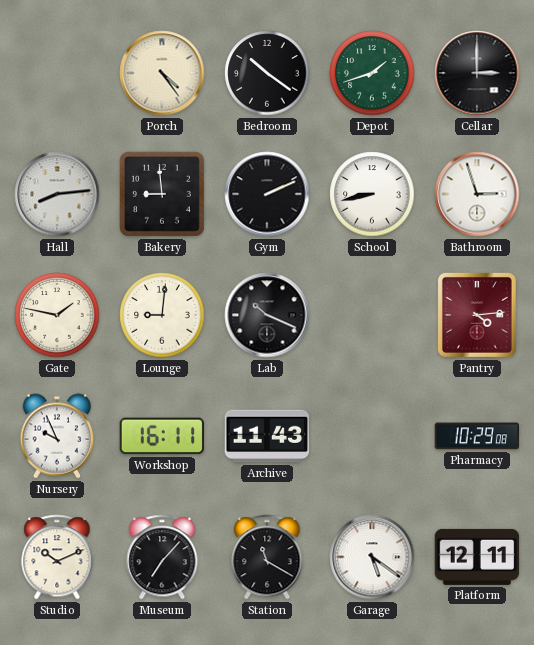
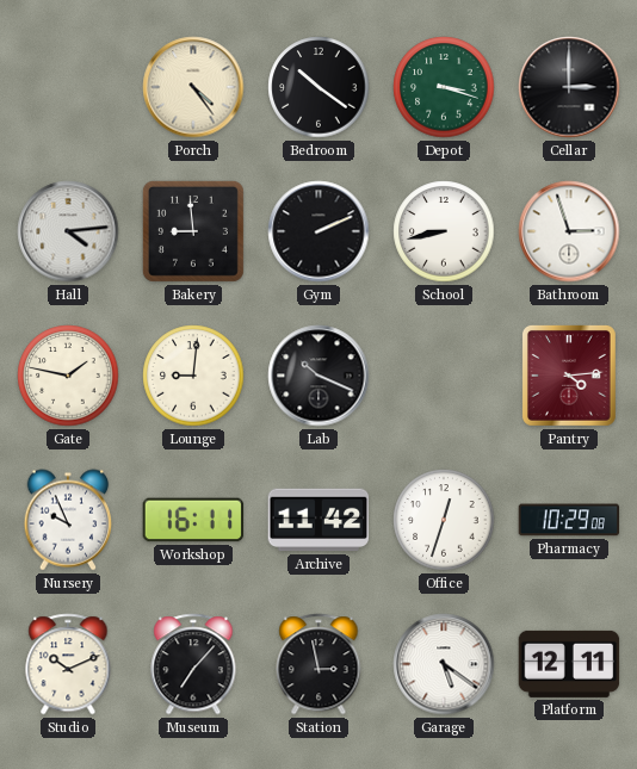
Depot: 1:42 -> 3:18 (444, 87)
Hall: 8:14 -> 4:14 (68, 231)
Archive: 11:43 -> 11:42 (318, 520)
Office: none -> 12:33 (444, 520)
Station: 11:20 -> 2:58 (318, 664)
